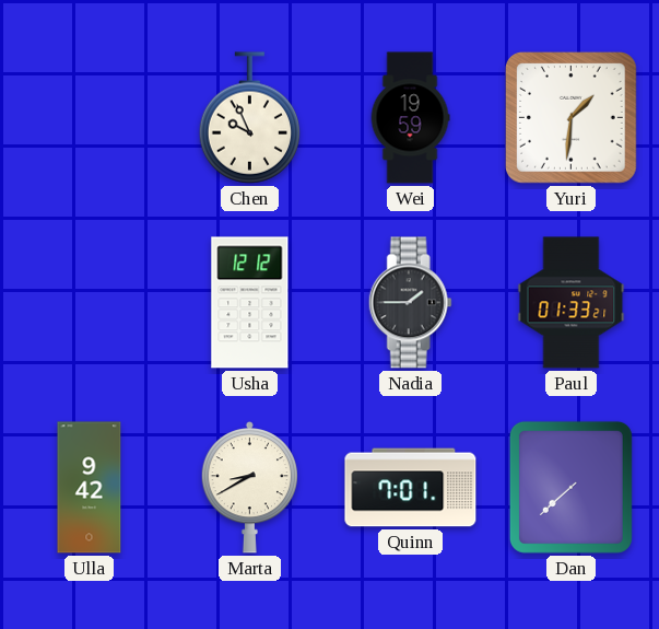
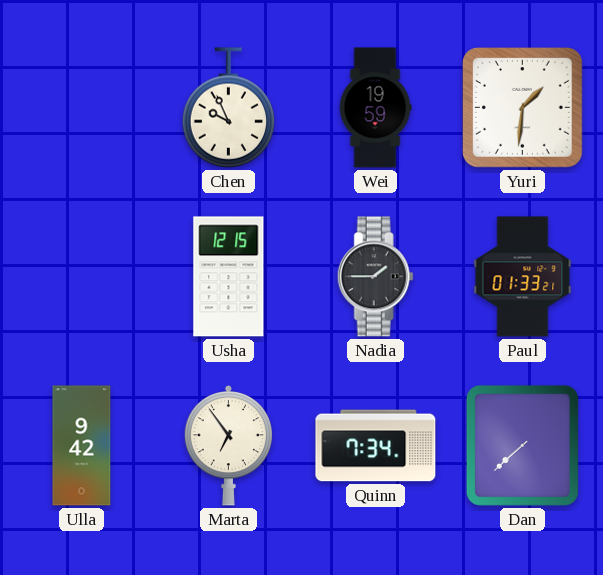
Usha: 12:12 -> 12:15 (229, 277)
Marta: 8:40 -> 6:54 (228, 446)
Quinn: 7:01 -> 7:34 (376, 446)
